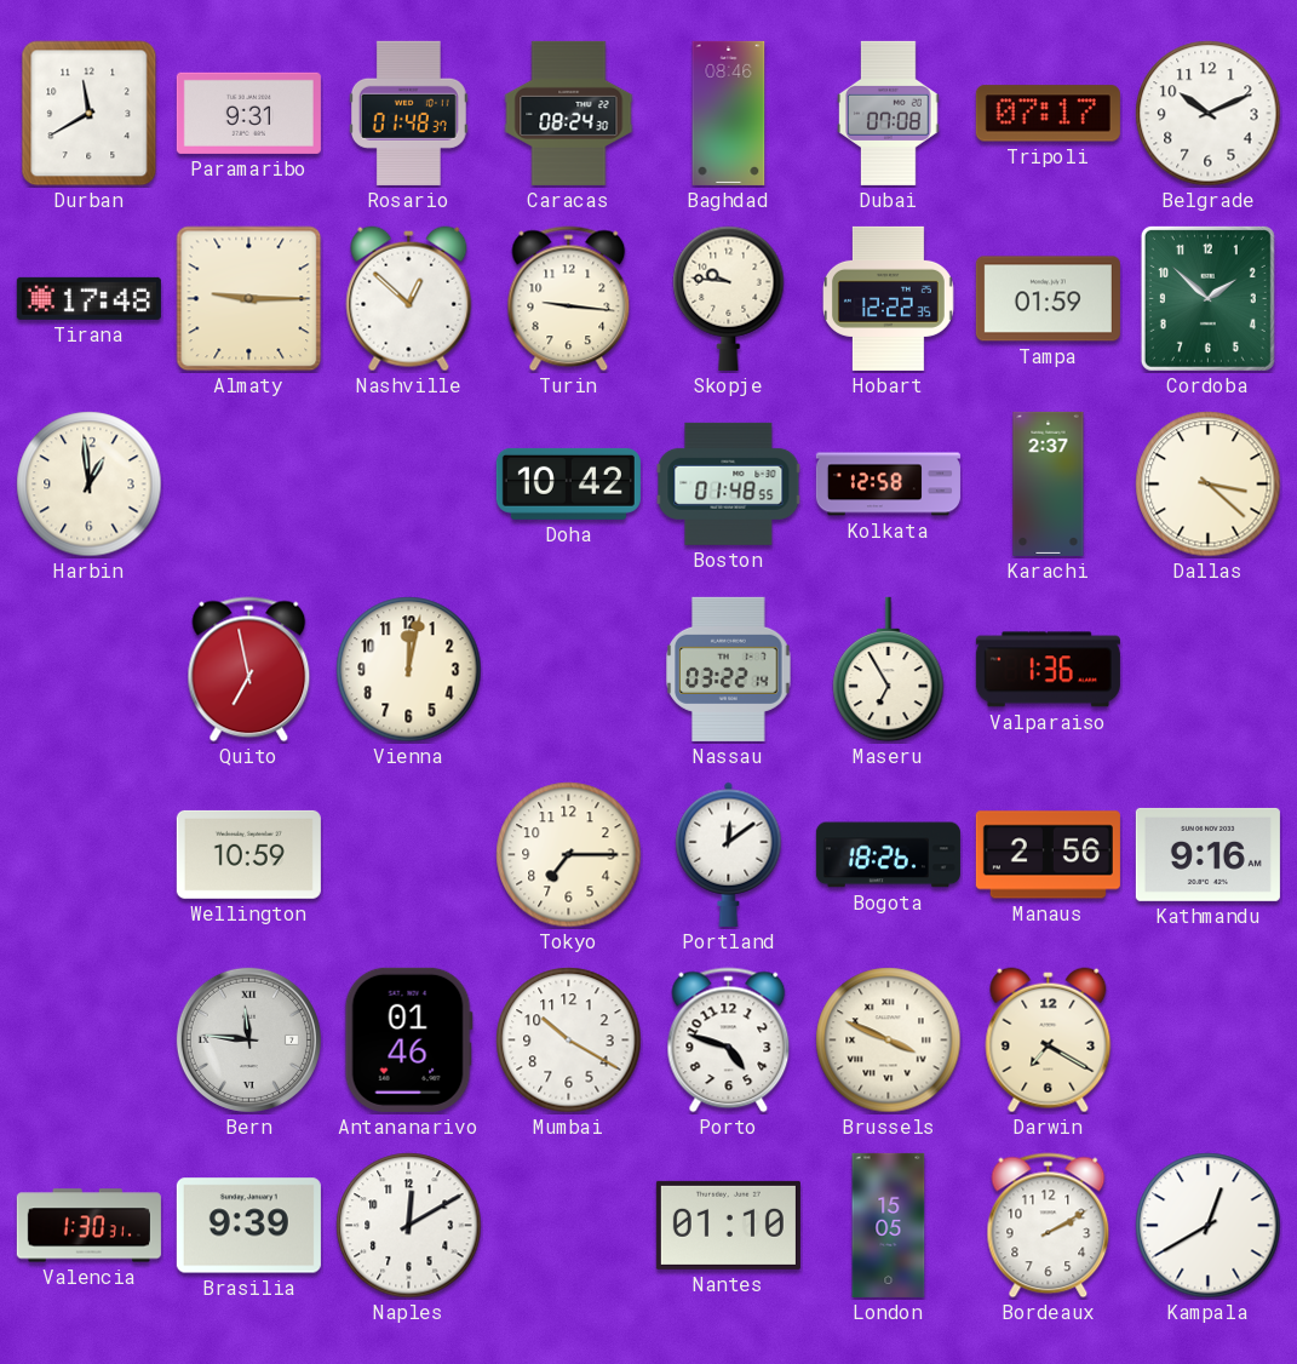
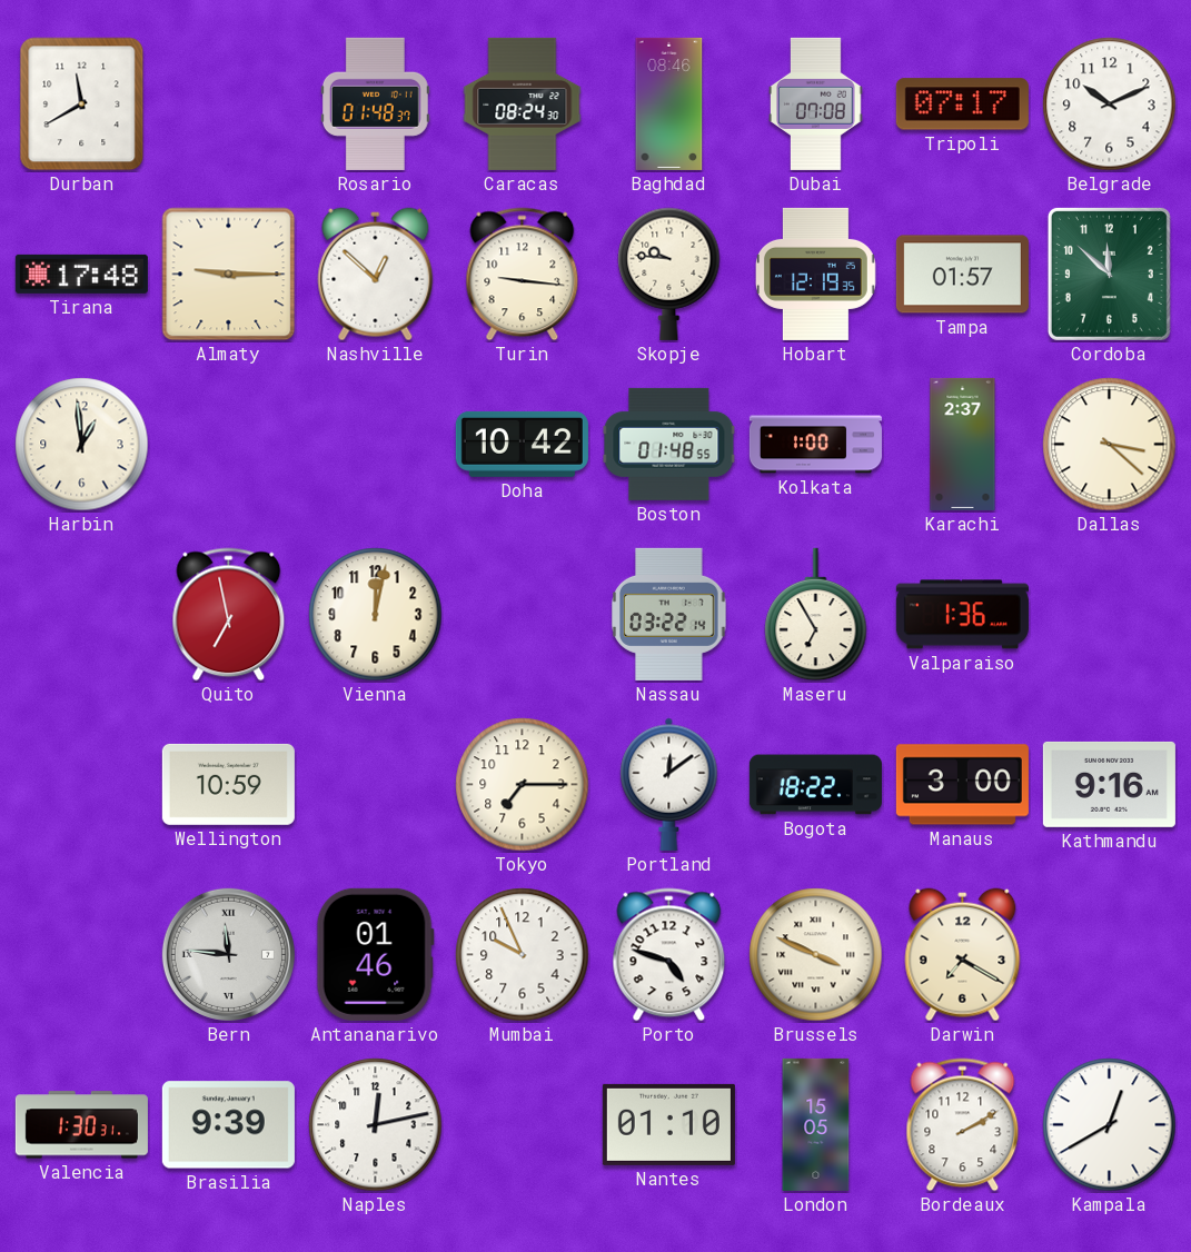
Paramaribo: 9:31 -> none (248, 113)
Hobart: 12:22 -> 12:19 (815, 274)
Tampa: 01:59 -> 01:57 (962, 275)
Cordoba: 1:52 -> 11:52 (1109, 274)
Kolkata: 12:58 -> 1:00 (815, 445)
Bogota: 18:26 -> 18:22 (815, 785)
Manaus: 2:56 -> 3:00 (962, 785)
Mumbai: 10:20 -> 9:56 (523, 955)
Naples: 12:10 -> 12:13 (376, 1125)
